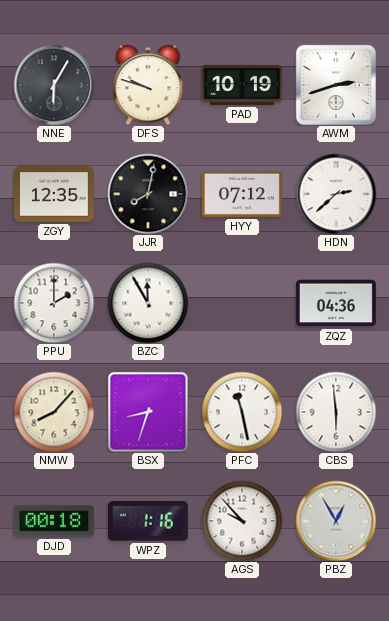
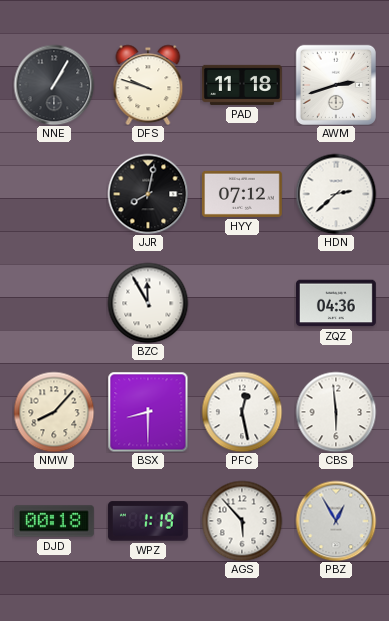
NNE: 6:05 -> 1:05 (54, 85)
PAD: 10:19 -> 11:18 (242, 85)
ZGY: 12:35 -> none (54, 194)
PPU: 2:00 -> none (54, 303)
BSX: 8:33 -> 8:30 (148, 412)
PFC: 11:28 -> 12:28 (242, 412)
WPZ: 1:16 -> 1:19 (148, 521)
AGS: 9:53 -> 5:53 (242, 521)
